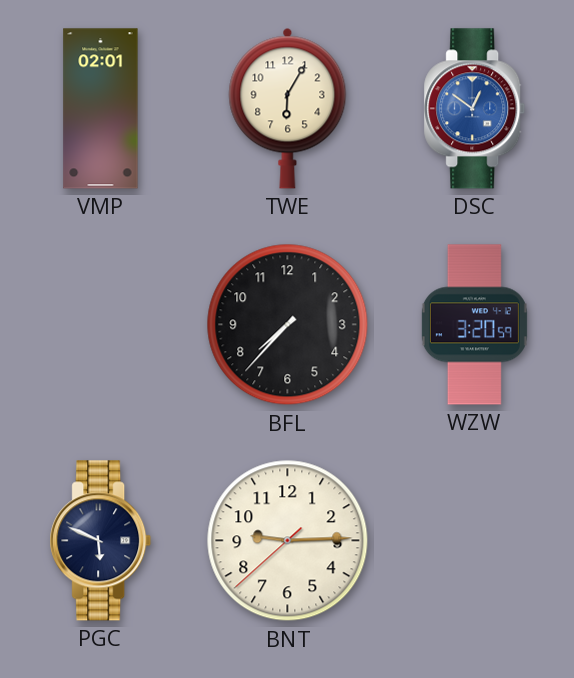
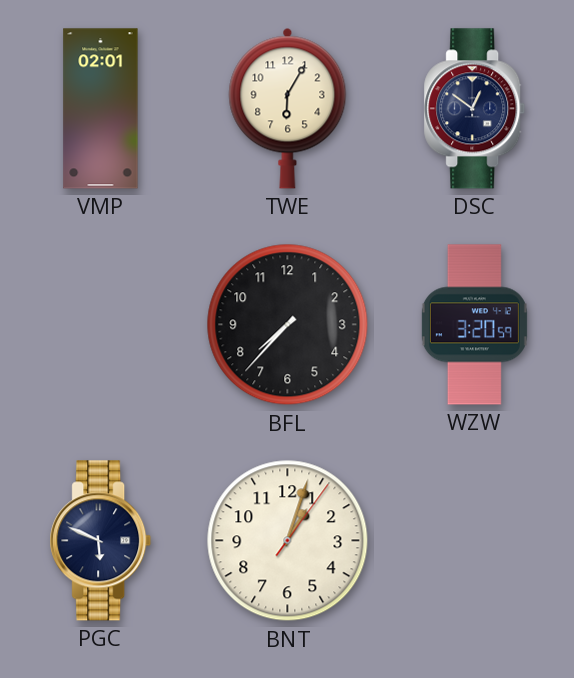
DSC dial: blue -> navy (475, 109)
BNT: 9:14 -> 1:03 (288, 541)
